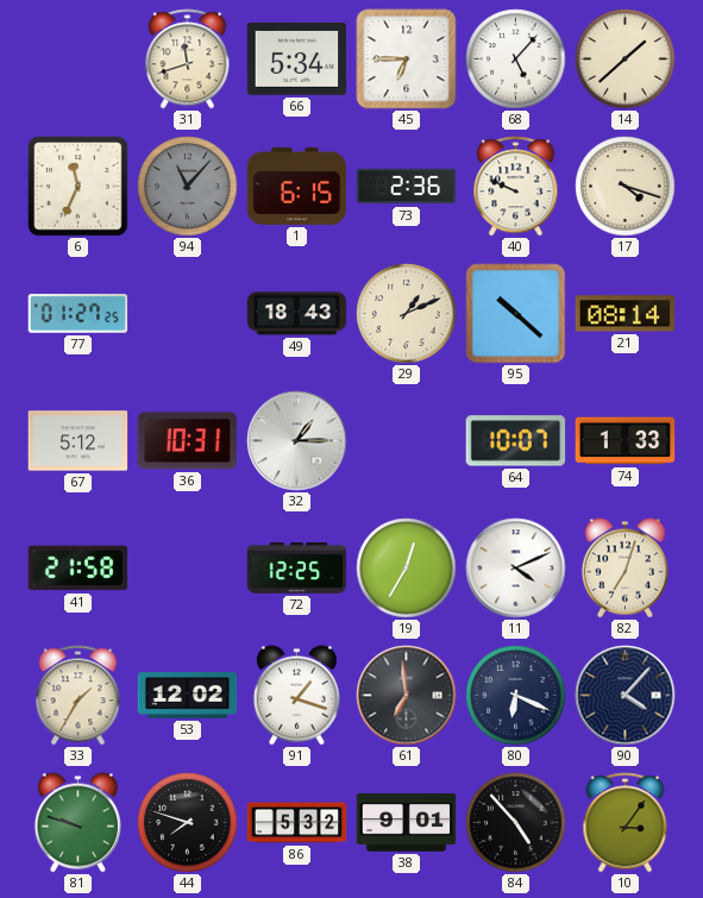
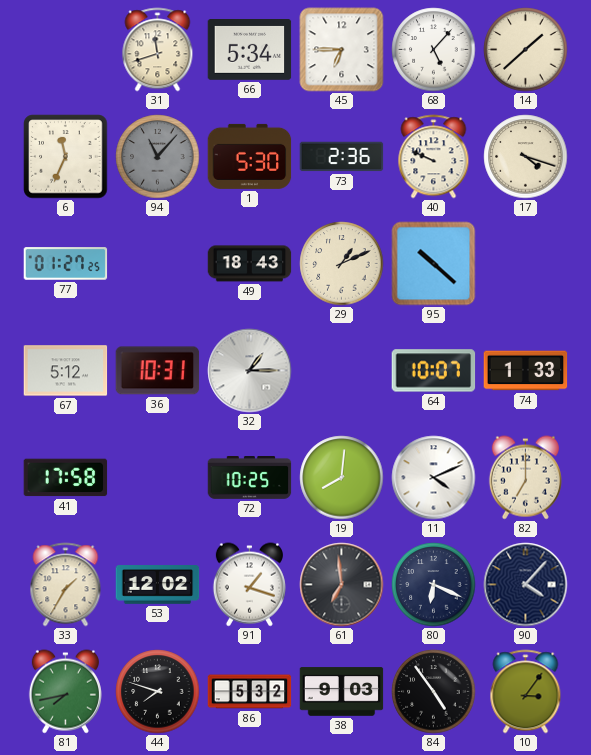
1: 6:15 -> 5:30 (250, 156)
21: 08:14 -> none (626, 314)
41: 21:58 -> 17:58 (66, 478)
72: 12:25 -> 10:25 (250, 478)
19: 12:35 -> 8:01 (342, 478)
82: 7:03 -> 7:00 (525, 478)
81: 9:48 -> 7:43 (65, 692)
38: 9:01 -> 9:03 (342, 692)
84: 4:53 -> 4:54 (434, 692)
